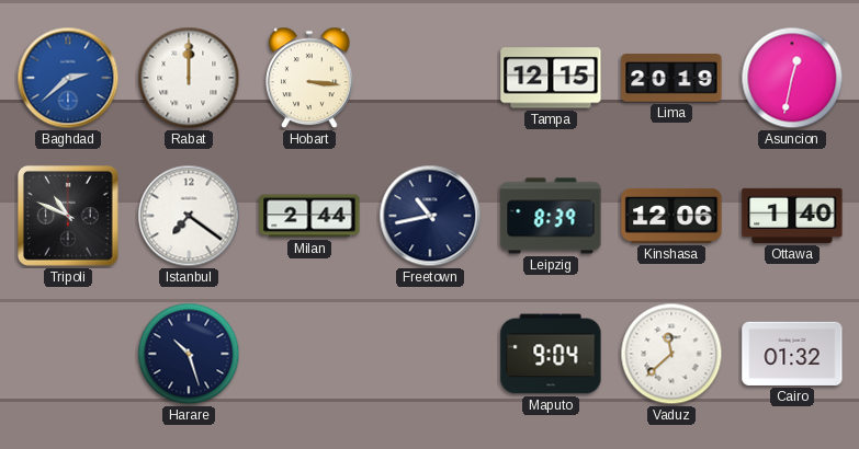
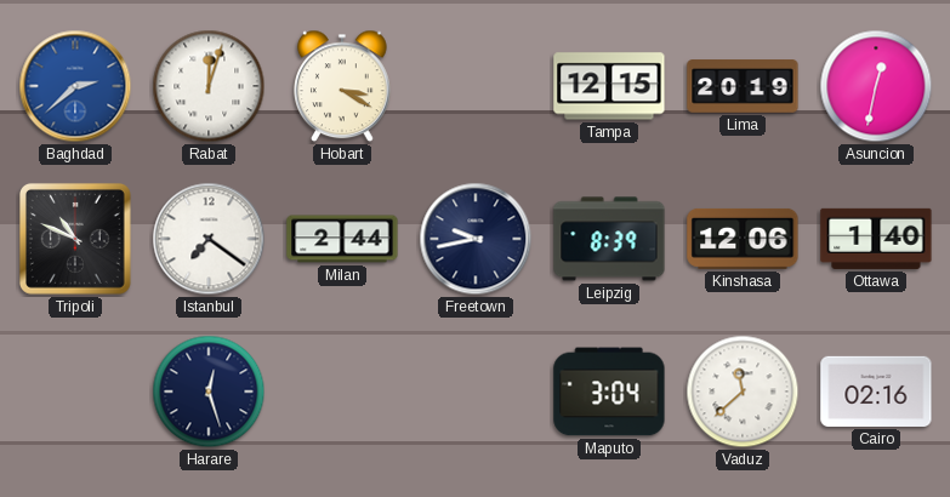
Rabat: 12:00 -> 12:03 (209, 86)
Hobart: 3:16 -> 3:20 (343, 86)
Freetown: 10:43 -> 9:43 (476, 239)
Harare: 10:27 -> 12:27 (209, 392)
Maputo: 9:04 -> 3:04 (609, 392)
Cairo: 01:32 -> 02:16 (876, 392)
